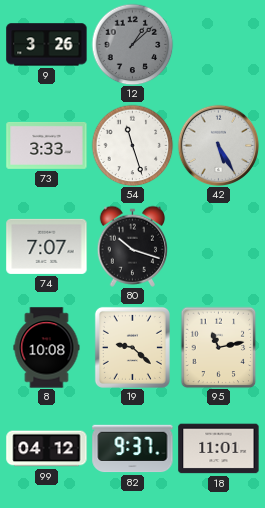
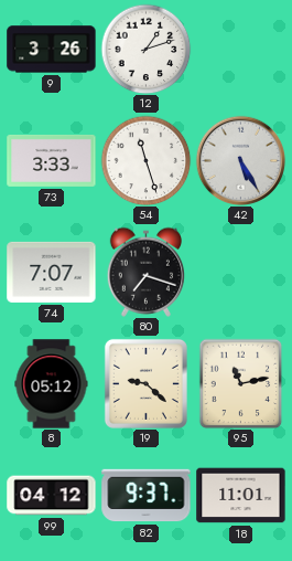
12: 1:08 -> 1:12 (145, 49)
12 dial: grey -> white (145, 49)
80: 10:18 -> 7:18 (145, 272)
8: 10:08 -> 05:12 (52, 384)
